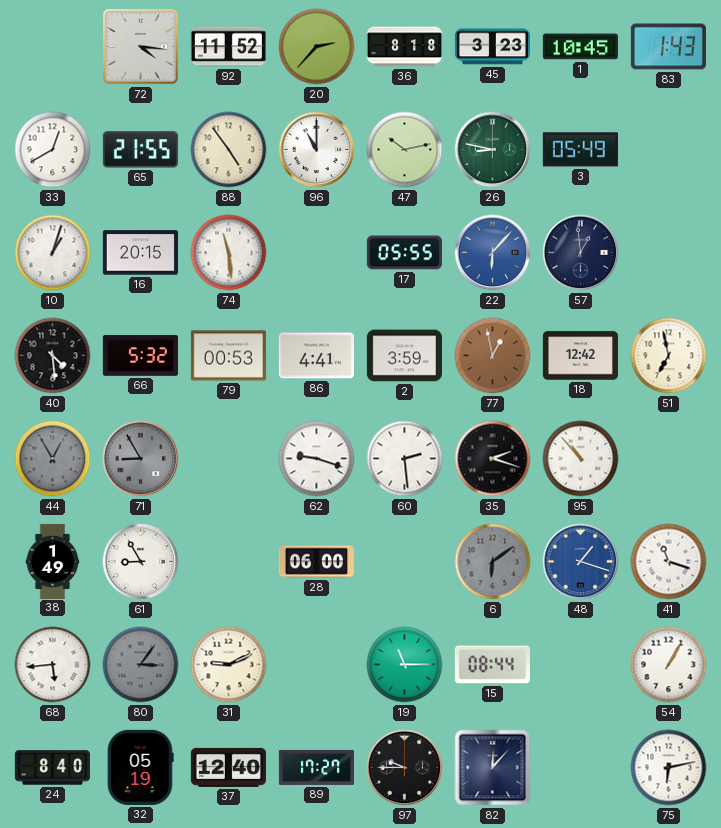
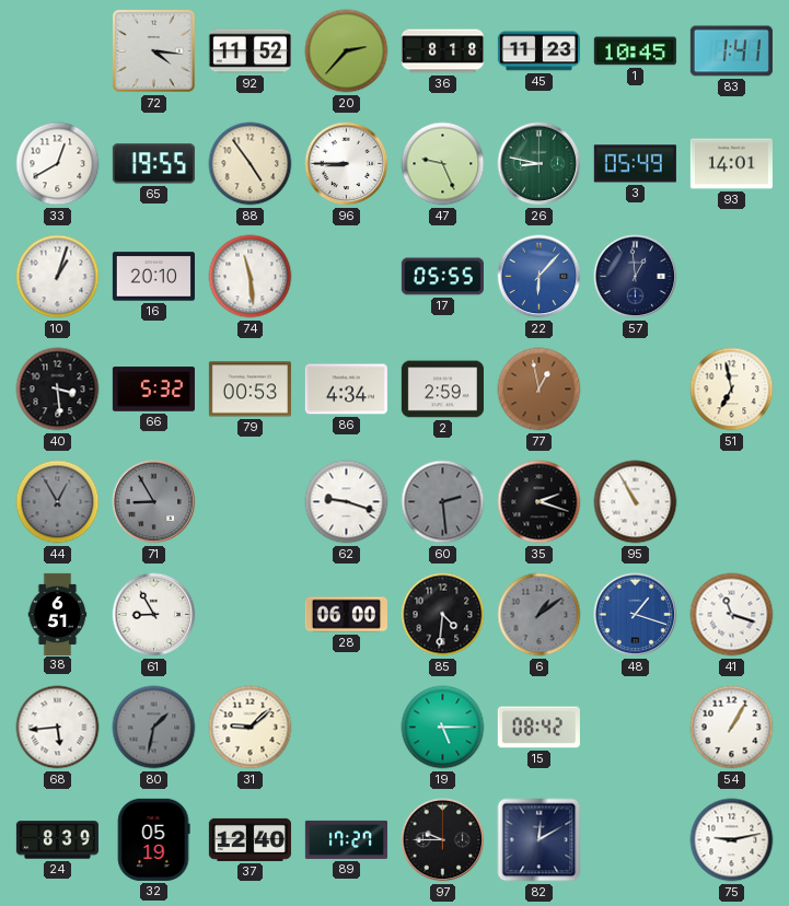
45: 3:23 -> 11:23 (538, 51)
83: 1:43 -> 1:41 (731, 51)
65: 21:55 -> 19:55 (153, 164)
96: 11:00 -> 8:45 (347, 164)
47: 10:13 -> 9:26 (443, 164)
93: none -> 14:01 (731, 164)
16: 20:15 -> 20:10 (153, 277)
40: 4:29 -> 3:29 (58, 390)
86: 4:41 -> 4:34 (346, 390)
2: 3:59 -> 2:59 (442, 390)
18: 12:42 -> none (580, 356)
60 dial: white -> grey (443, 502)
95: 10:53 -> 10:55 (636, 502)
38: 1:49 -> 6:51 (58, 614)
85: none -> 4:31 (443, 615)
6: 6:09 -> 1:09 (539, 615)
80: 3:06 -> 1:32 (154, 728)
31: 9:11 -> 9:08 (251, 728)
19: 11:15 -> 5:15 (443, 728)
15: 08:44 -> 08:42 (538, 728)
24: 8:40 -> 8:39 (57, 840)
82: 12:07 -> 12:10 (539, 840)
75: 6:13 -> 9:13 (732, 840)
